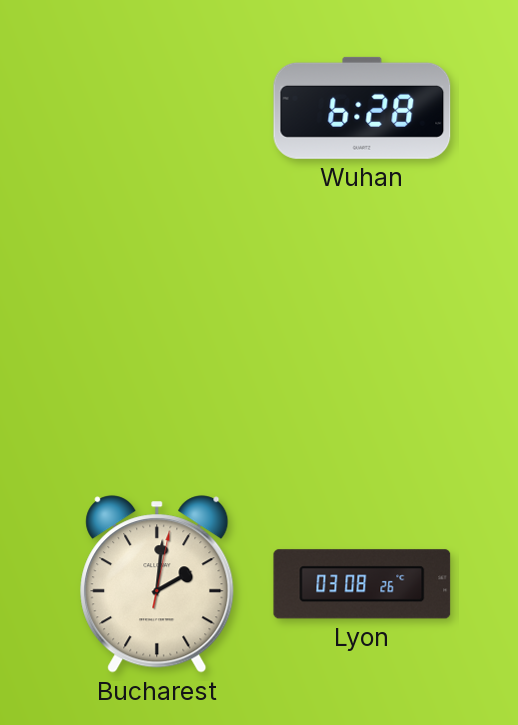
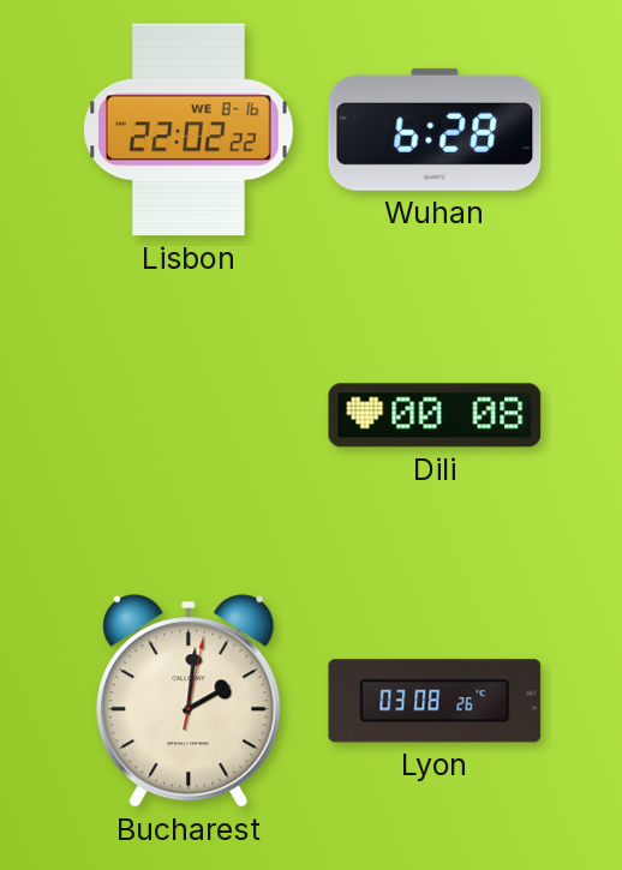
Lisbon: none -> 22:02 (189, 130)
Dili: none -> 00:08 (435, 415)
